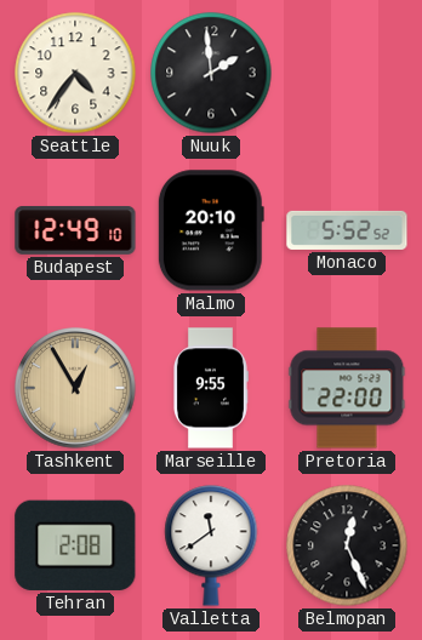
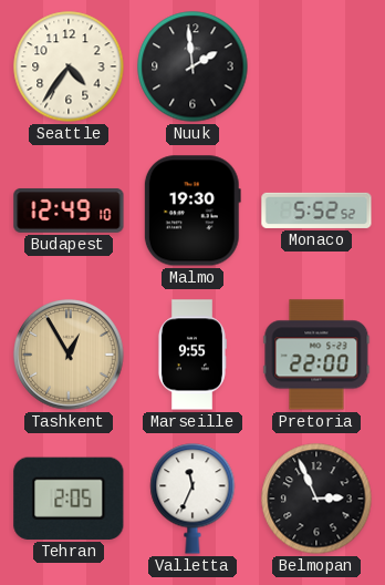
Malmo: 20:10 -> 19:30 (192, 211)
Tehran: 2:08 -> 2:05 (69, 499)
Valletta: 11:39 -> 11:34 (192, 499)
Belmopan: 12:26 -> 2:56 (316, 499)
